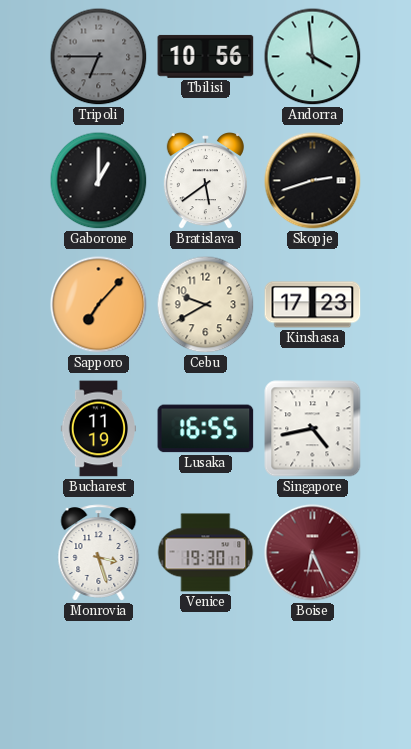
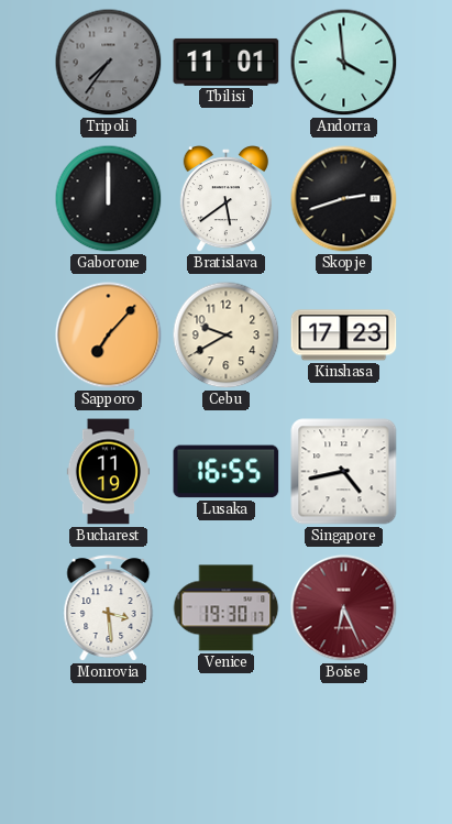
Tripoli: 6:45 -> 7:36 (109, 63)
Tbilisi: 10:56 -> 11:01 (227, 62)
Gaborone: 1:00 -> 12:00 (109, 199)
Monrovia: 3:27 -> 3:29 (109, 608)
